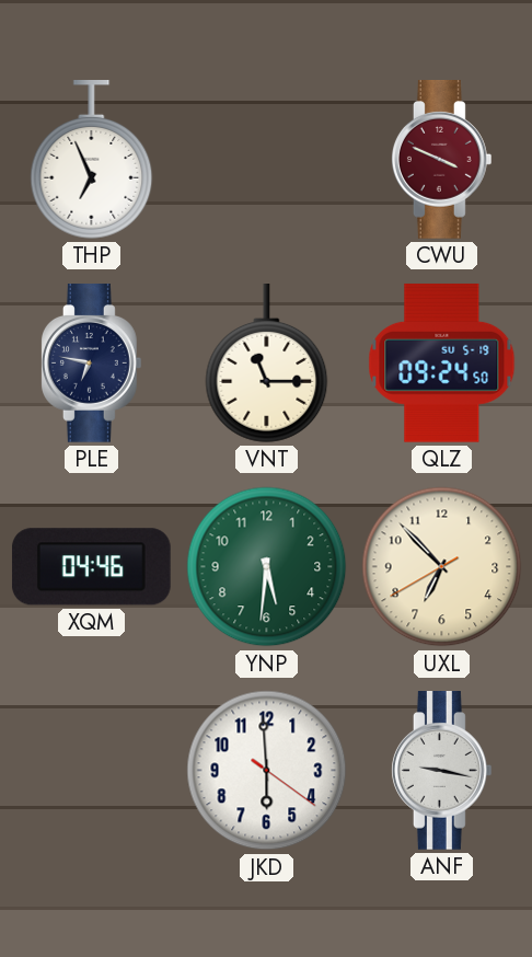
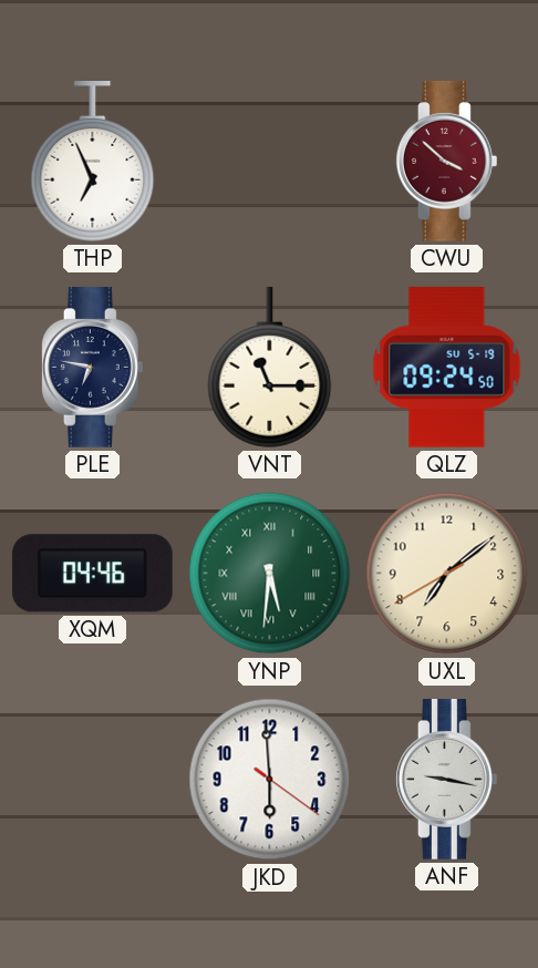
CWU: 3:49 -> 3:52 (446, 162)
YNP numerals: Arabic -> Roman (270, 574)
UXL: 6:52 -> 7:08 (447, 574)
